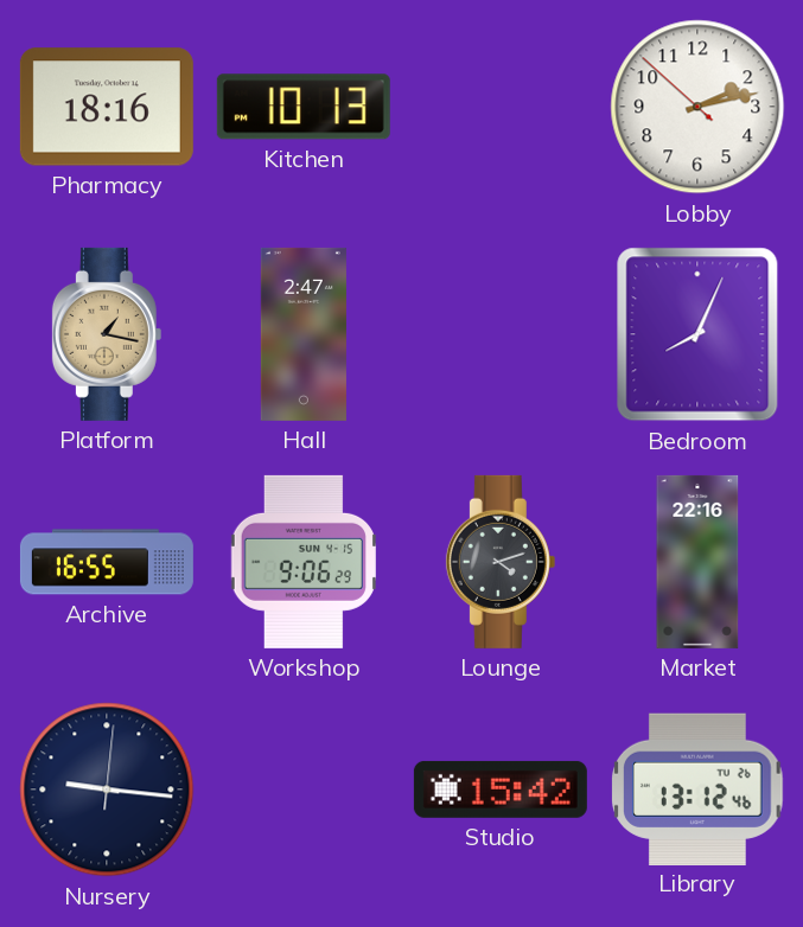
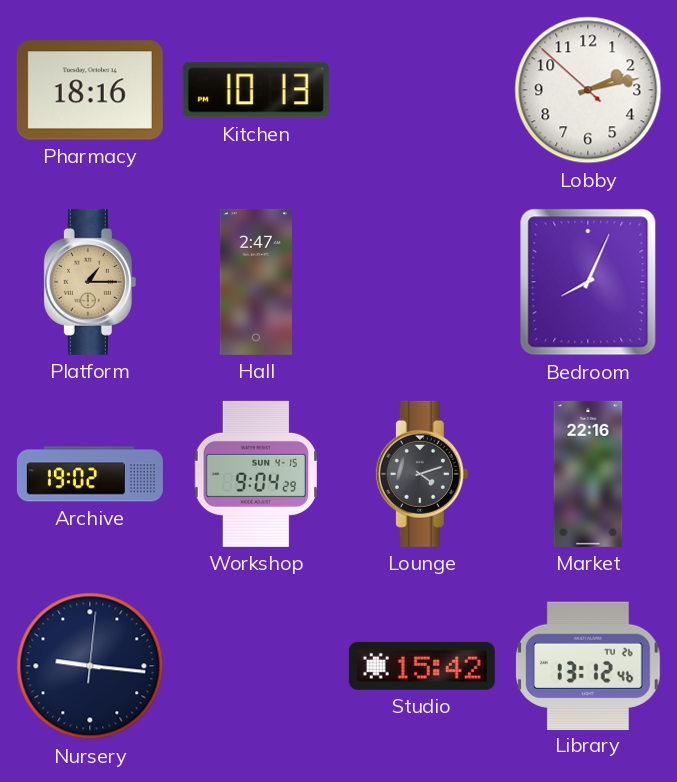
Platform: 1:17 -> 1:15 (90, 282)
Archive: 16:55 -> 19:02 (90, 474)
Workshop: 9:06 -> 9:04 (256, 474)
